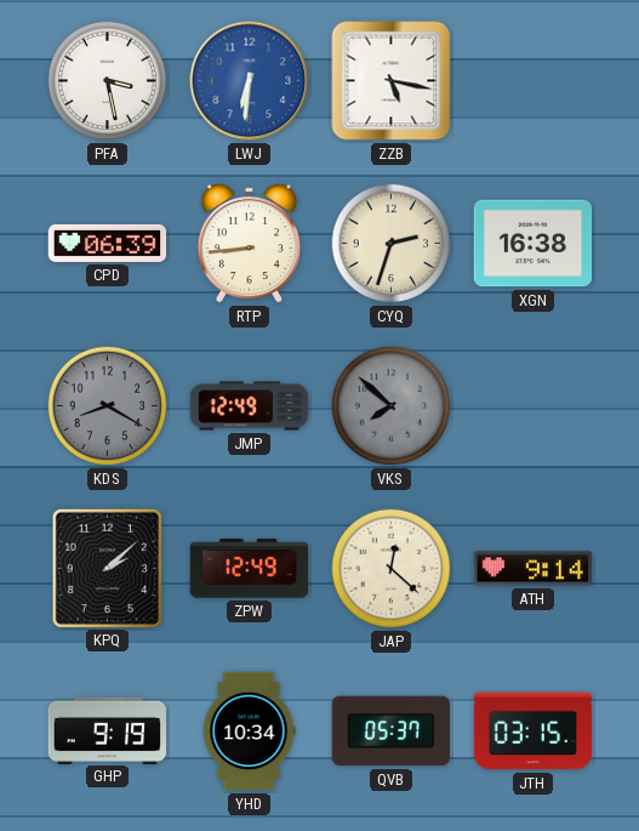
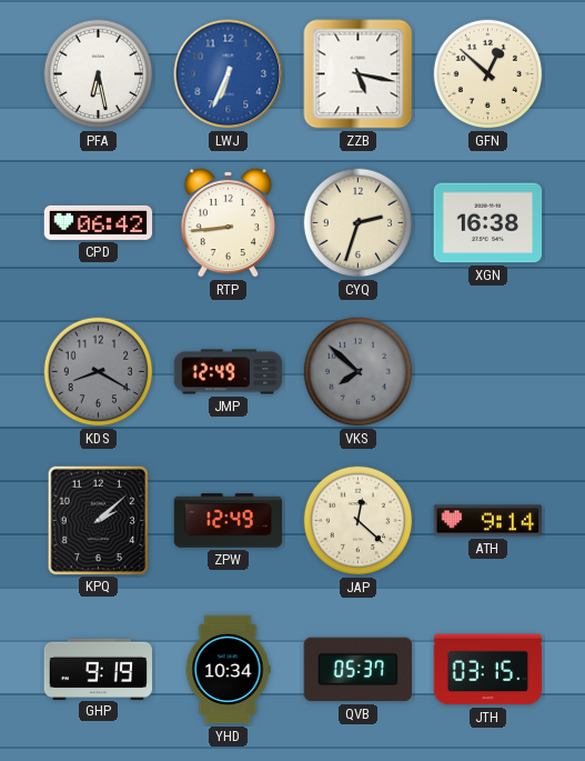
PFA: 3:28 -> 6:28 (99, 74)
LWJ: 6:31 -> 6:34 (229, 74)
GFN: none -> 12:52 (488, 74)
CPD: 06:39 -> 06:42 (99, 222)
